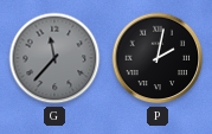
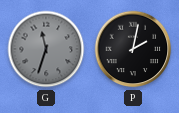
G: 11:37 -> 11:33 (46, 49)
